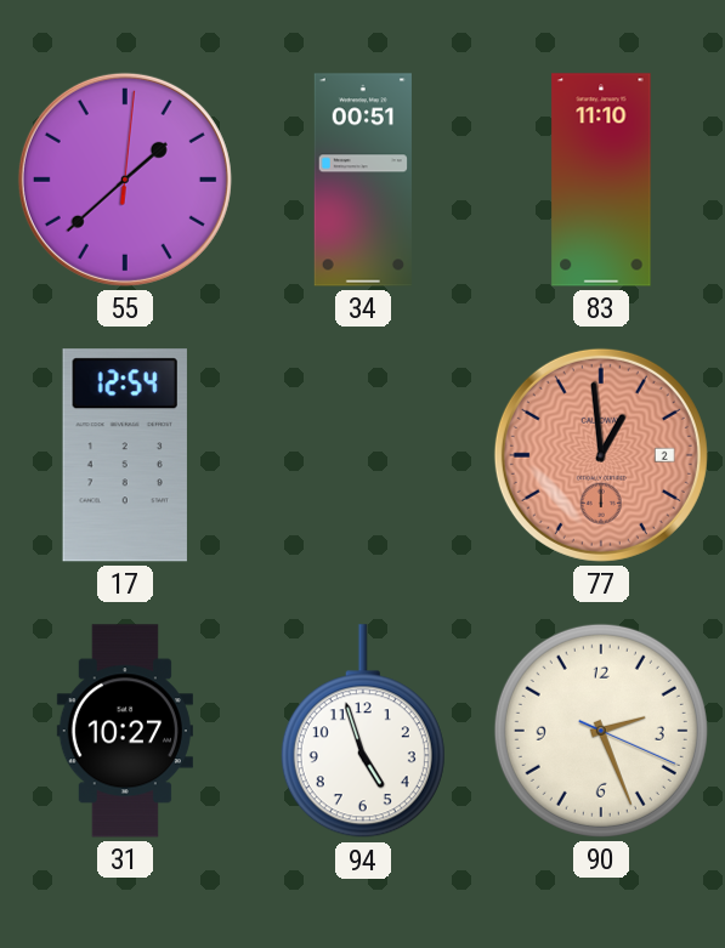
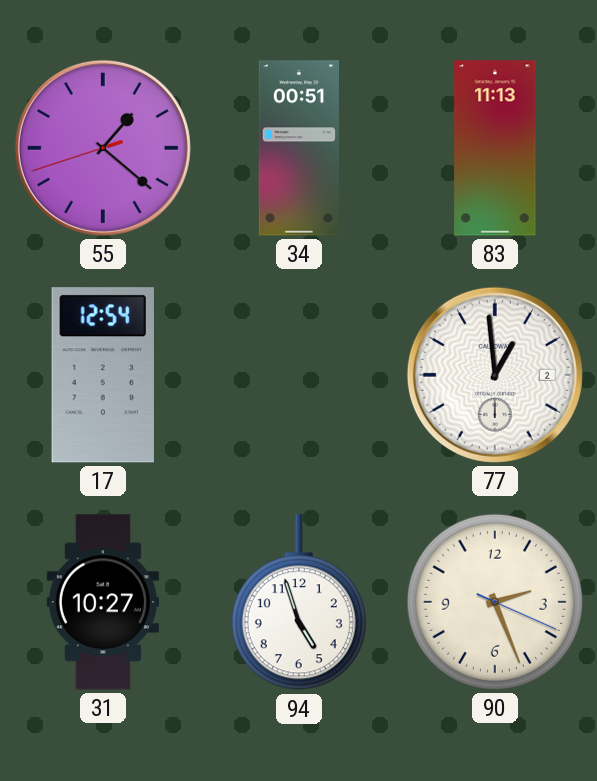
55: 1:38 -> 1:21 (103, 148)
83: 11:10 -> 11:13 (495, 148)
77 dial: salmon -> white (495, 375)
